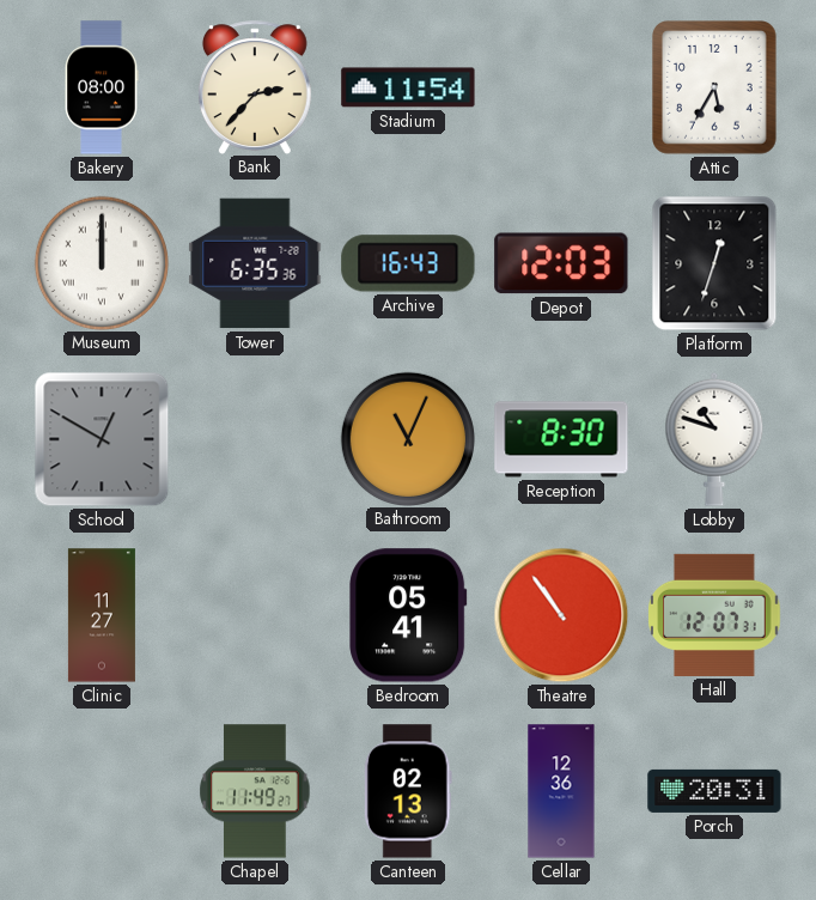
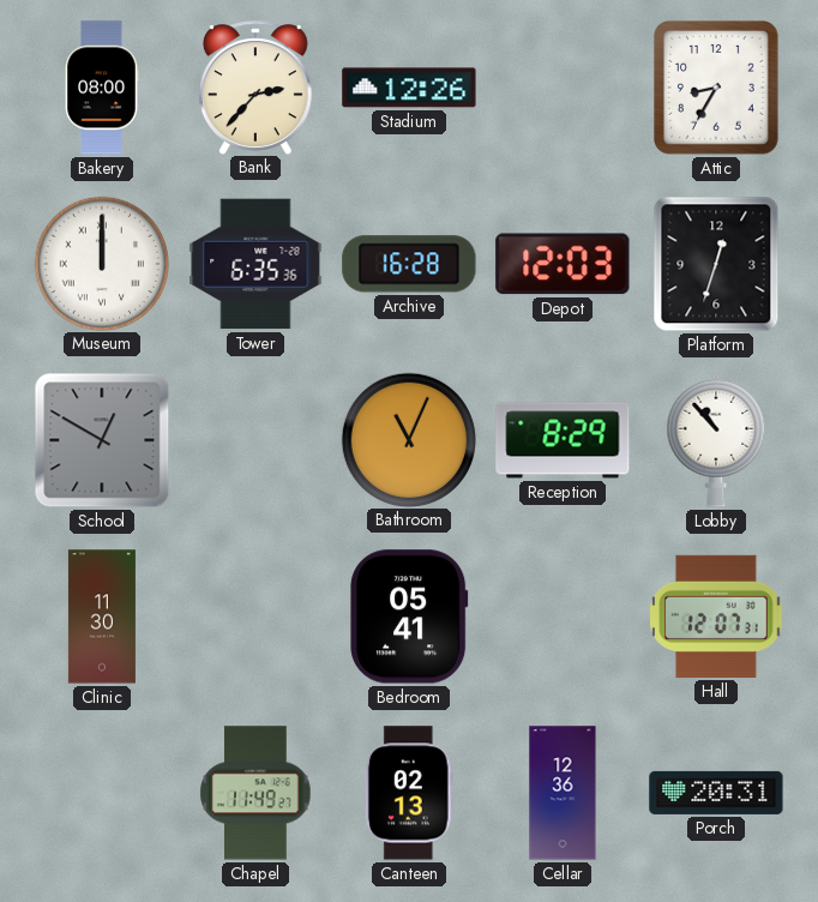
Stadium: 11:54 -> 12:26 (409, 88)
Attic: 5:35 -> 8:35 (717, 89)
Archive: 16:43 -> 16:28 (409, 264)
Reception: 8:30 -> 8:29 (563, 440)
Lobby: 10:48 -> 10:53 (716, 440)
Clinic: 11:27 -> 11:30 (102, 617)
Theatre: 10:54 -> none (561, 615)
